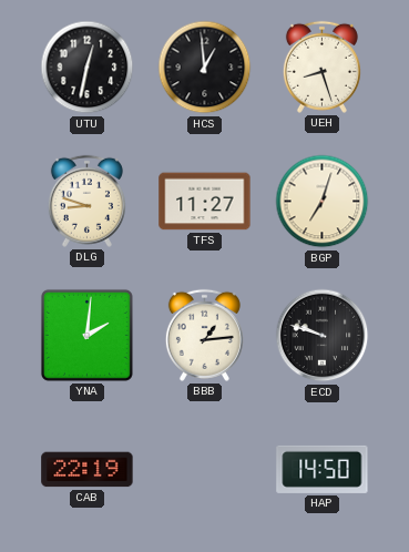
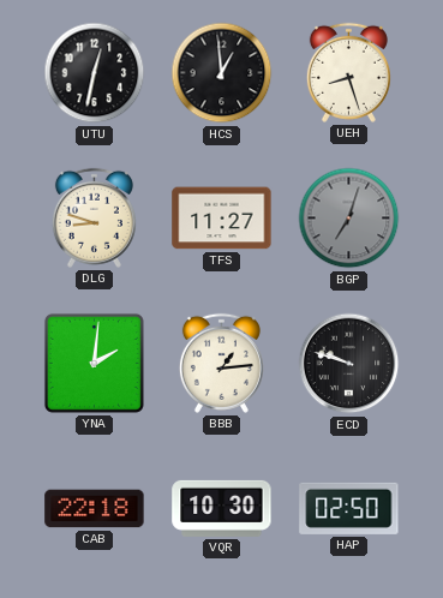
BGP dial: cream -> grey (349, 219)
CAB: 22:19 -> 22:18 (95, 509)
VQR: none -> 10:30 (222, 508)
HAP: 14:50 -> 02:50 (349, 508)
